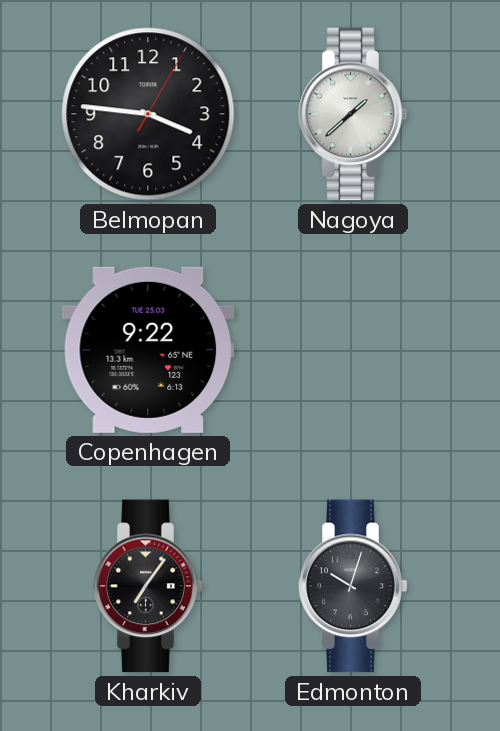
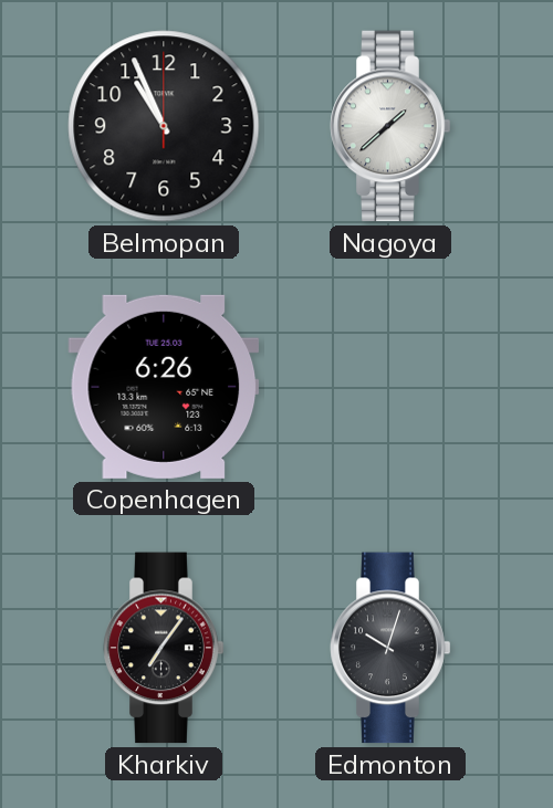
Belmopan: 3:46 -> 10:56 (164, 126)
Copenhagen: 9:22 -> 6:26 (164, 387)
